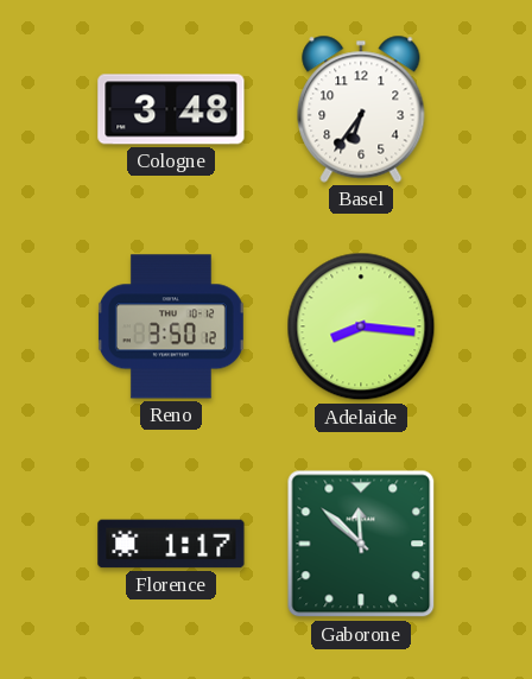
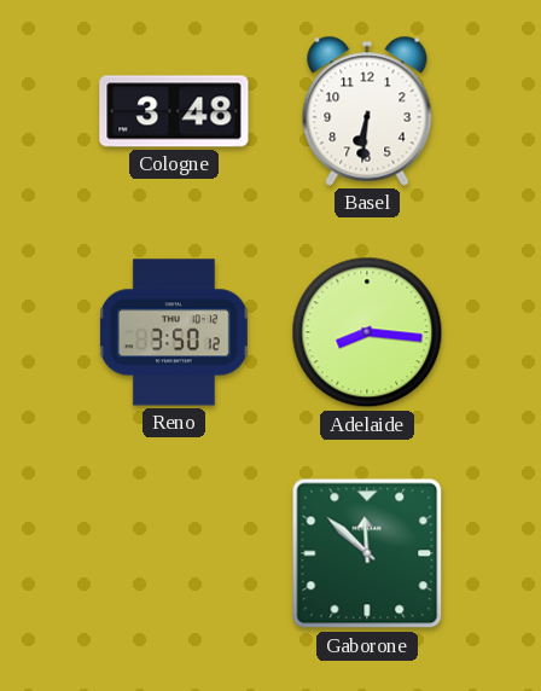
Basel: 6:36 -> 6:31 (367, 111)
Florence: 1:17 -> none (171, 544)
